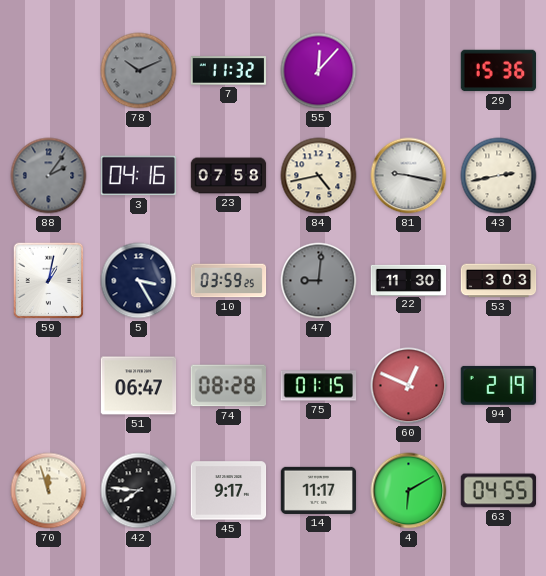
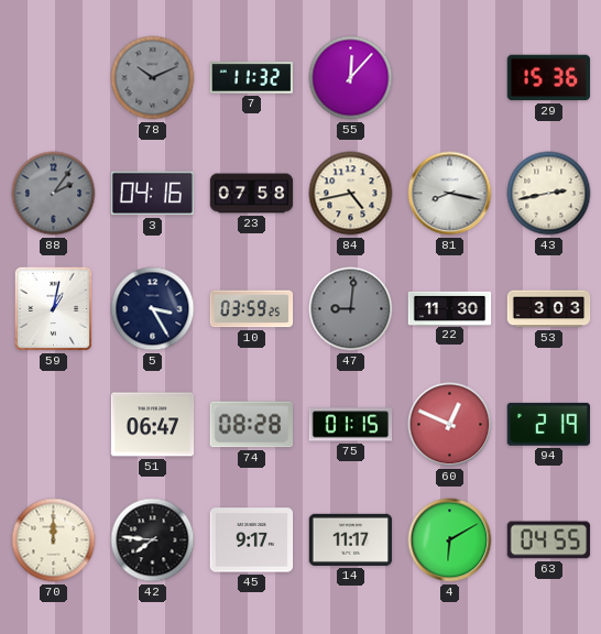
81: 9:17 -> 8:17 (450, 194)
70: 11:57 -> 12:00 (54, 540)
